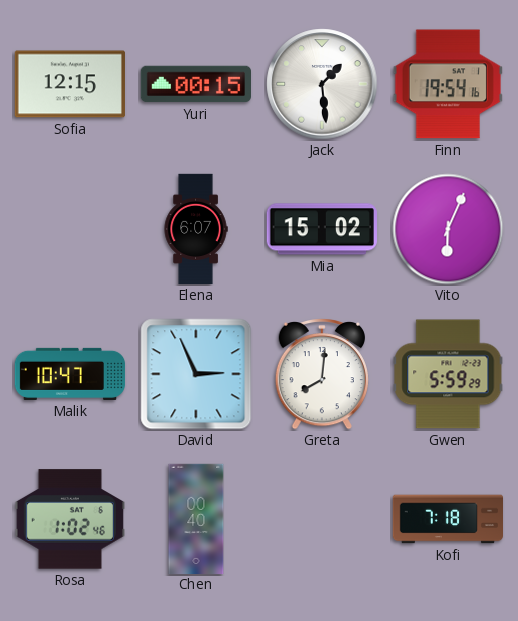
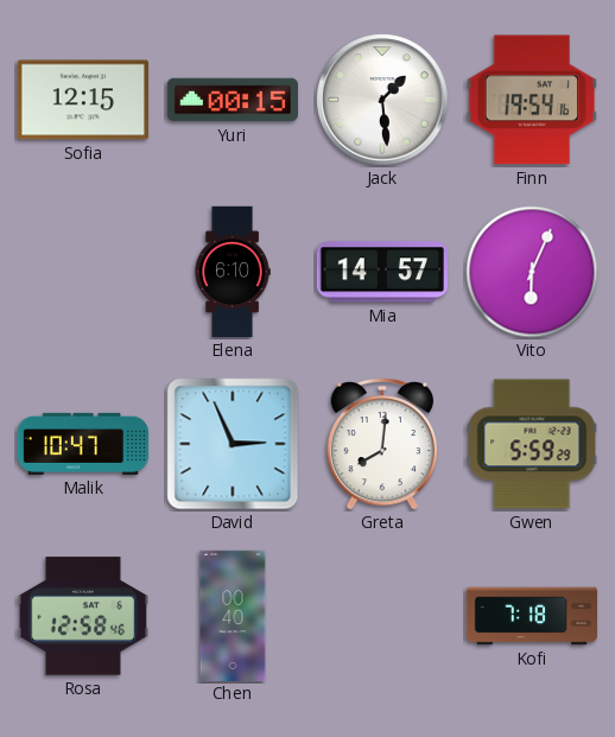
Elena: 6:07 -> 6:10 (233, 272)
Mia: 15:02 -> 14:57 (382, 272)
Rosa: 1:02 -> 12:58 (83, 616)
